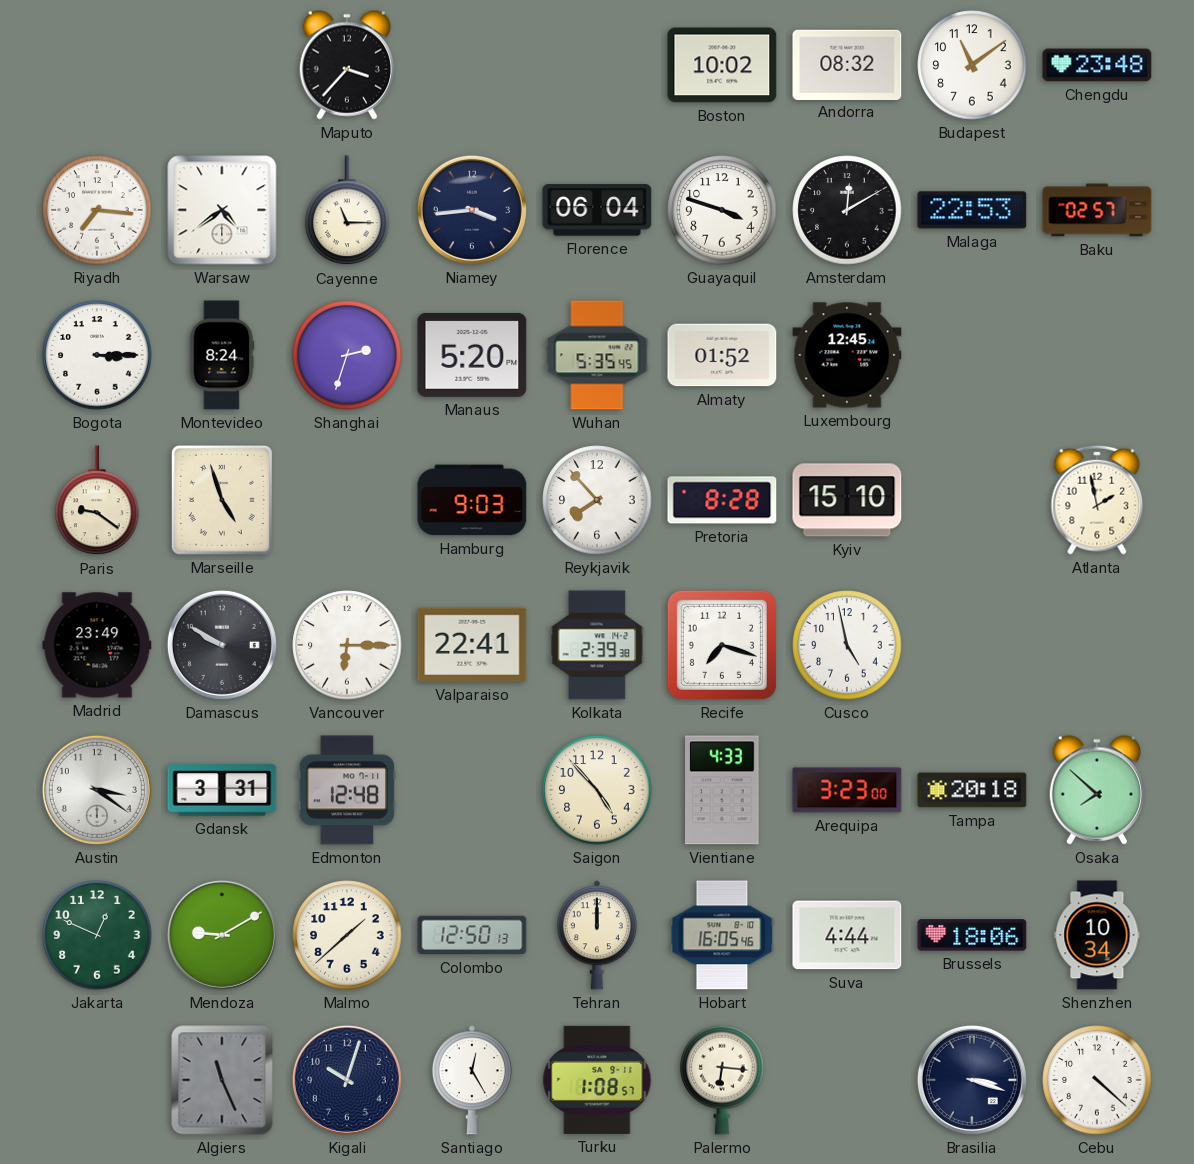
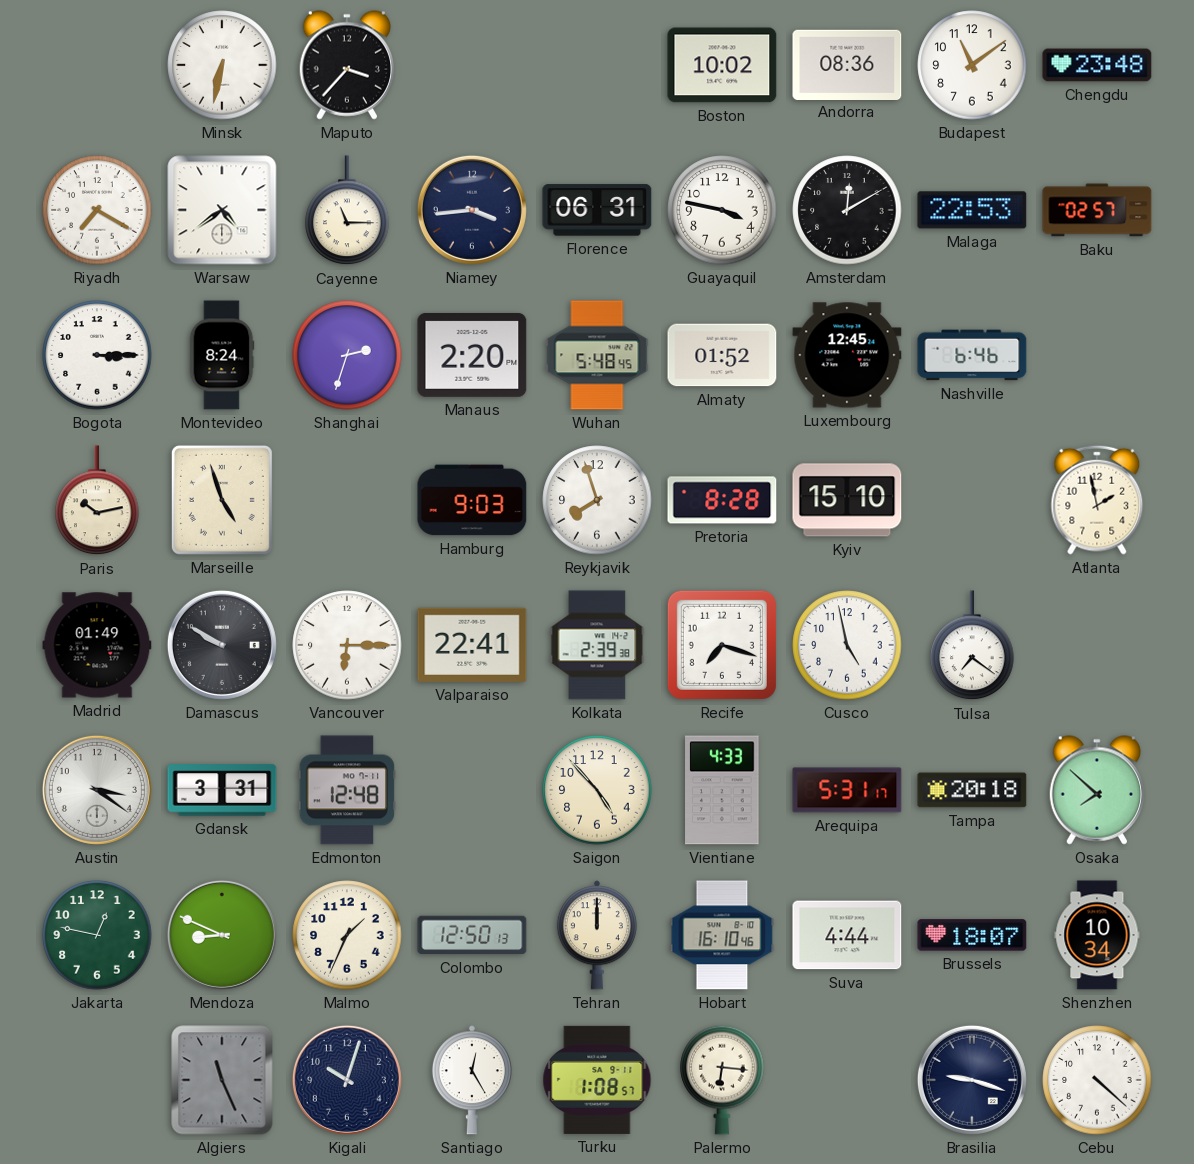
Minsk: none -> 6:32 (222, 65)
Andorra: 08:32 -> 08:36 (847, 64)
Riyadh: 7:16 -> 7:20 (97, 210)
Florence: 06:04 -> 06:31 (597, 210)
Guayaquil: 3:48 -> 3:47 (722, 210)
Manaus: 5:20 -> 2:20 (472, 355)
Wuhan: 5:35 -> 5:48 (597, 355)
Nashville: none -> 6:46 (972, 355)
Paris: 9:21 -> 10:13 (97, 501)
Reykjavik: 7:53 -> 7:57 (597, 500)
Madrid: 23:49 -> 01:49 (97, 645)
Tulsa: none -> 7:21 (972, 646)
Arequipa: 3:23 -> 5:31 (847, 790)
Jakarta: 12:49 -> 12:47 (97, 935)
Mendoza: 9:10 -> 8:49 (222, 935)
Malmo: 1:38 -> 1:34 (347, 935)
Hobart: 16:05 -> 16:10 (722, 935)
Brussels: 18:06 -> 18:07 (972, 935)
Brasilia: 3:18 -> 9:18 (972, 1080)
